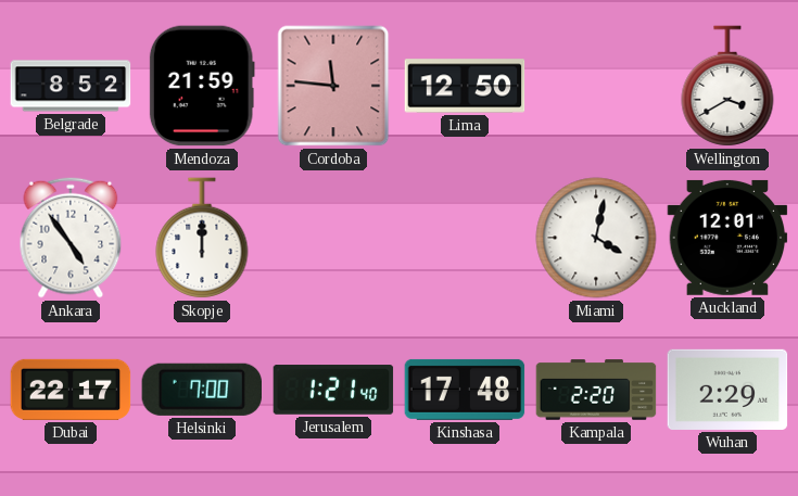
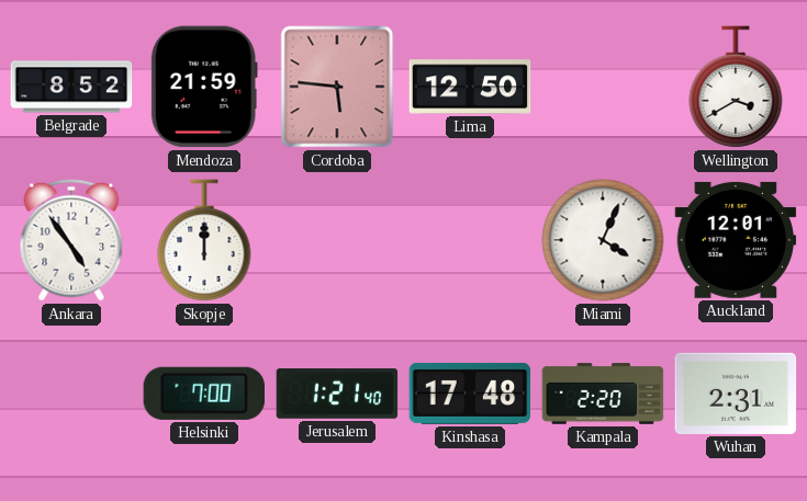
Cordoba: 11:46 -> 5:46 (337, 87)
Miami: 4:02 -> 4:04 (603, 240)
Dubai: 22:17 -> none (71, 390)
Wuhan: 2:29 -> 2:31 (736, 394)
